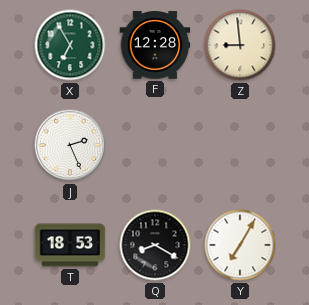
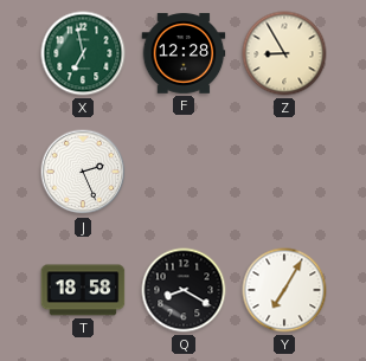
X: 6:55 -> 6:58 (83, 53)
Z: 8:59 -> 8:55 (284, 53)
T: 18:53 -> 18:58 (83, 290)
